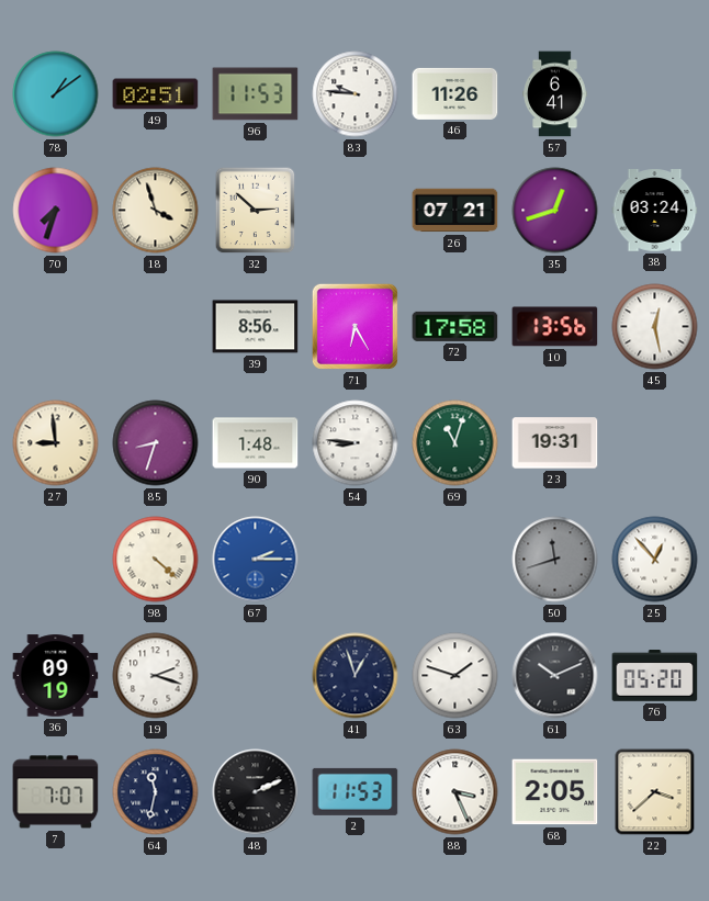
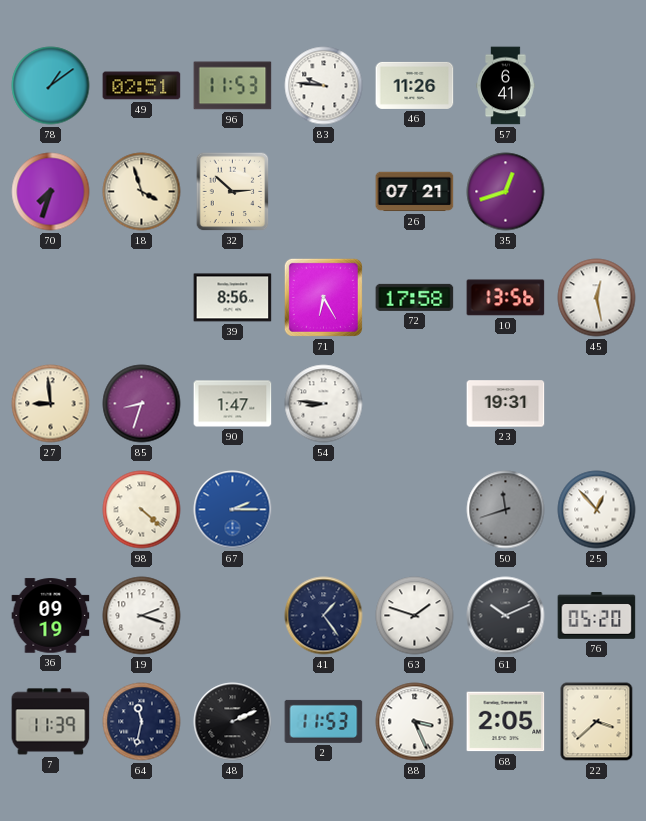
38: 03:24 -> none (655, 211)
90: 1:48 -> 1:47 (233, 404)
69: 11:03 -> none (455, 443)
41: 12:57 -> 1:24 (324, 616)
7: 7:07 -> 11:39 (51, 722)
